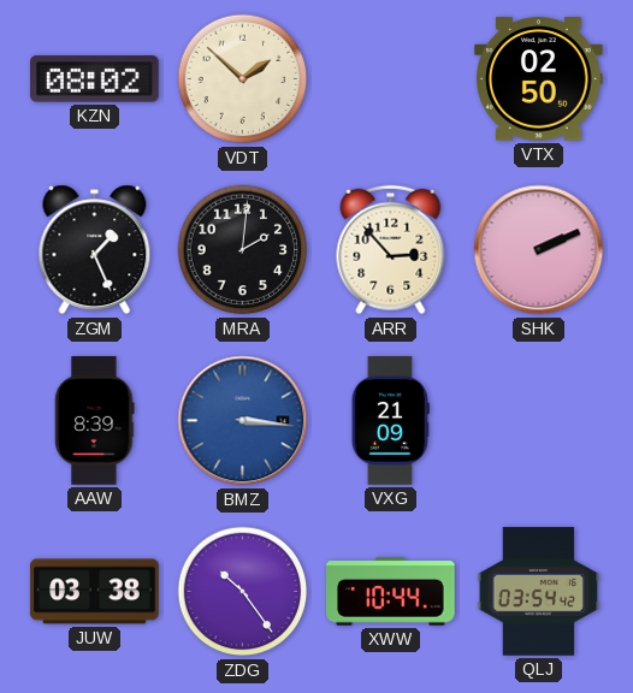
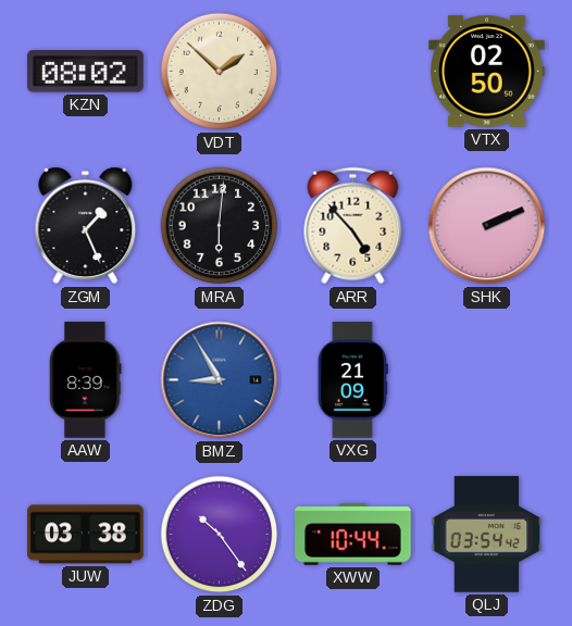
MRA: 2:01 -> 6:01 (220, 226)
ARR: 2:53 -> 4:53 (353, 226)
BMZ: 3:16 -> 8:55 (220, 380)
